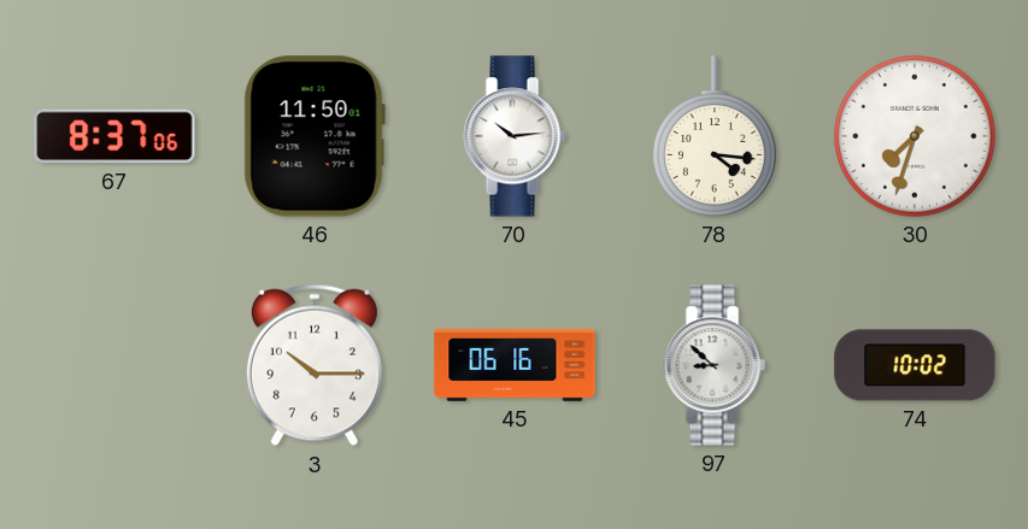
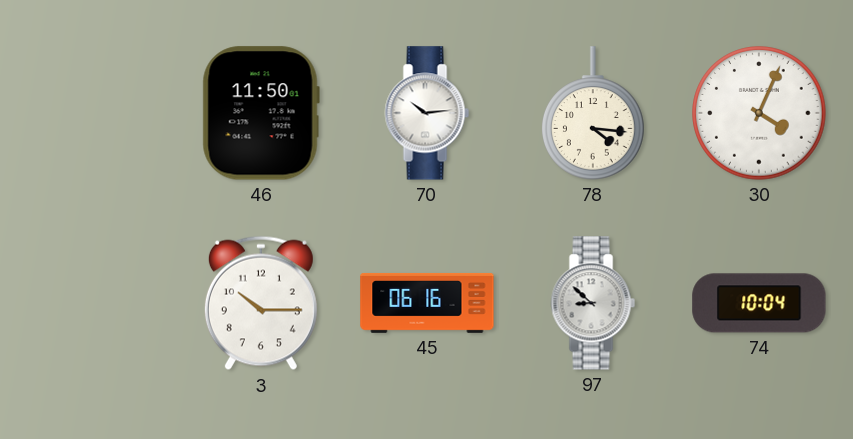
67: 8:37 -> none (114, 136)
30: 7:33 -> 4:04 (759, 113)
74: 10:02 -> 10:04 (759, 303)
